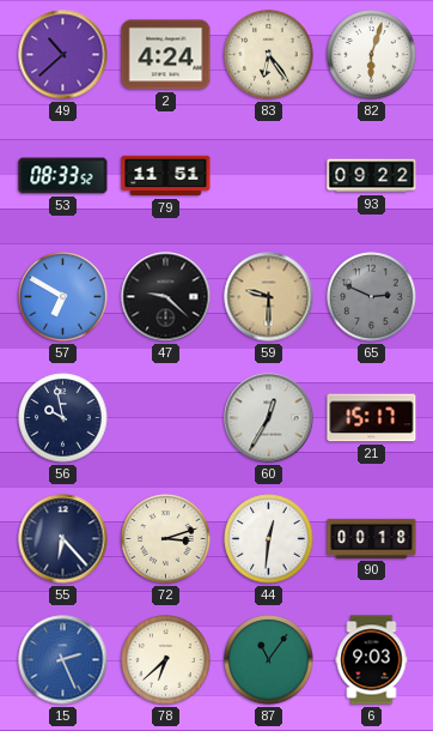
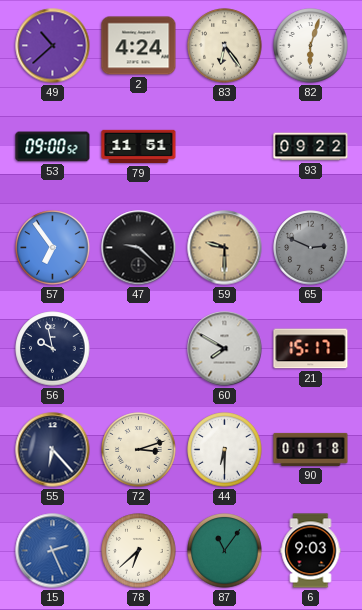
53: 08:33 -> 09:00 (53, 147)
57: 6:50 -> 6:54 (53, 248)
60: 12:35 -> 7:50 (225, 349)
44: 12:31 -> 6:30 (225, 450)
